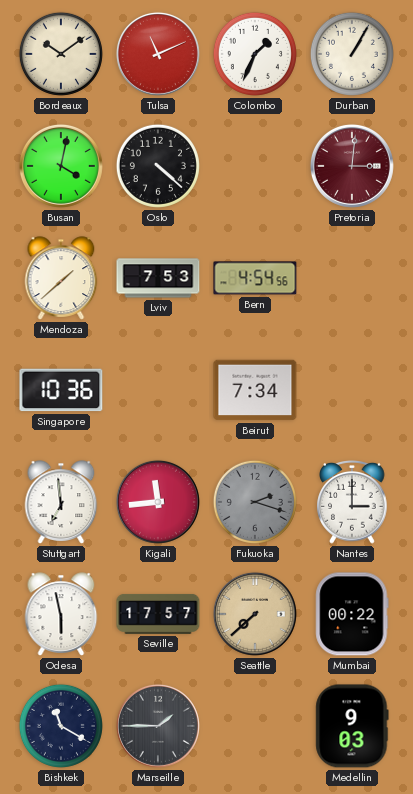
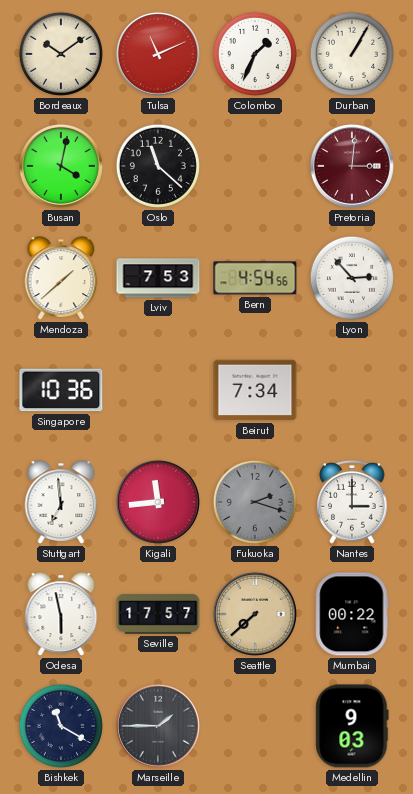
Oslo: 4:22 -> 11:22 (158, 166)
Lyon: none -> 2:53 (352, 278)
